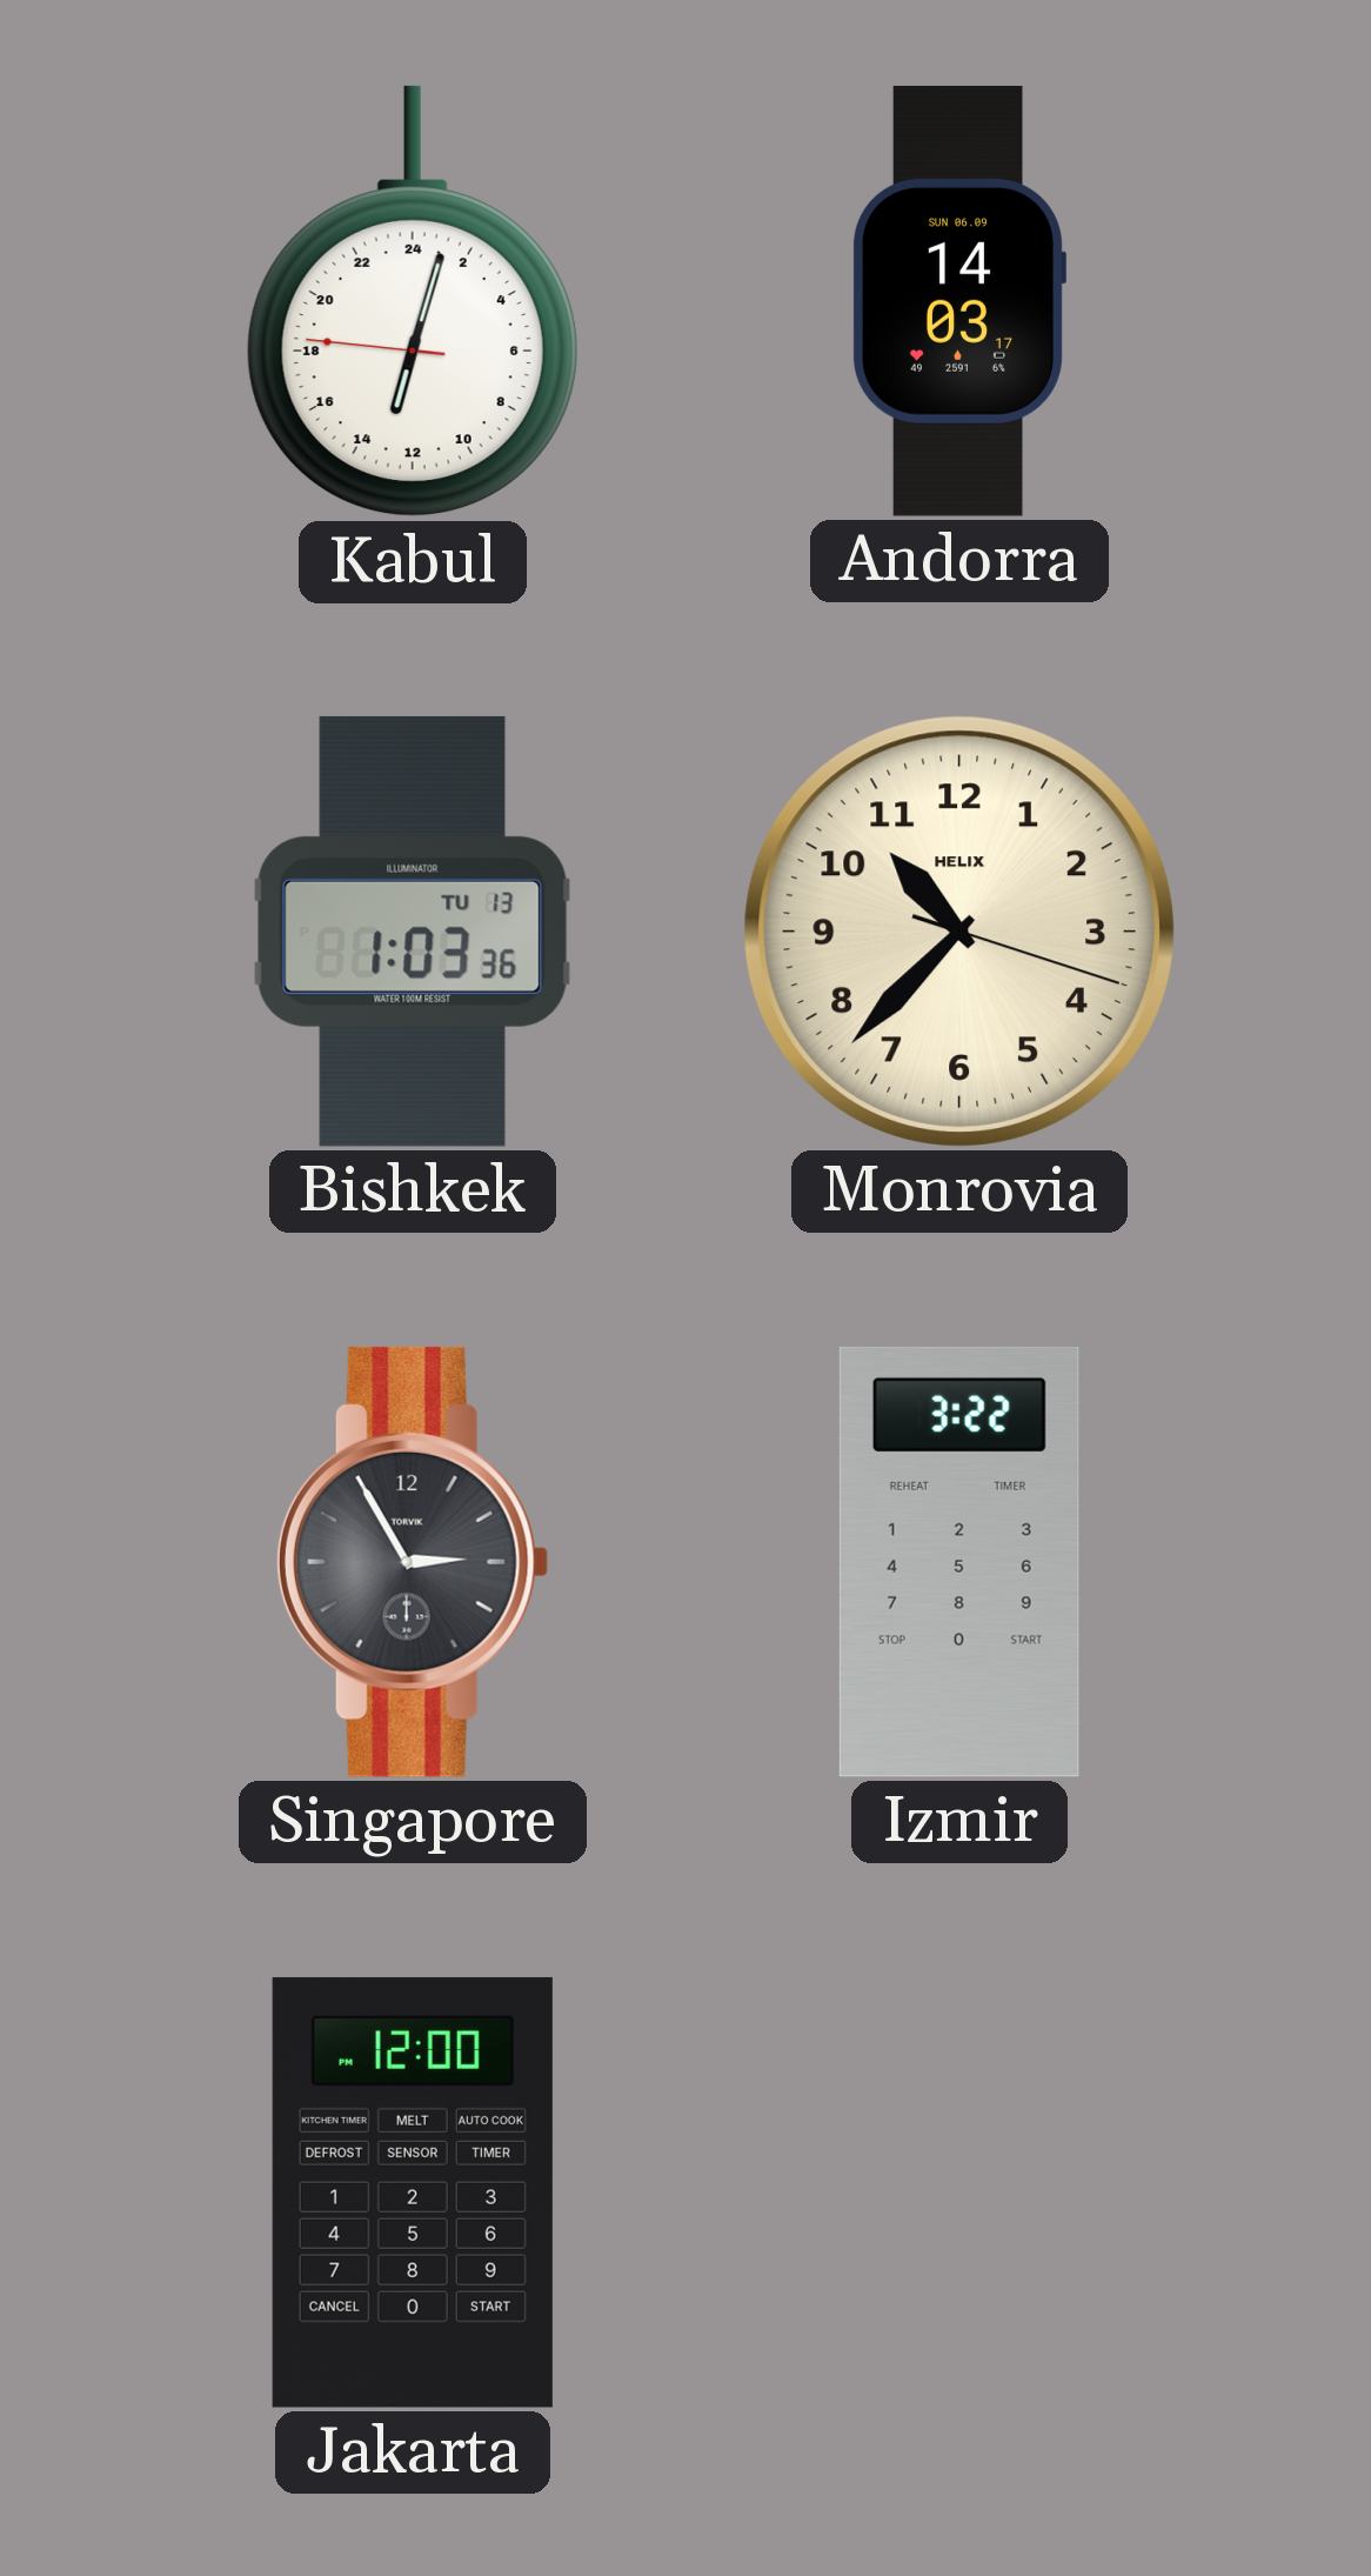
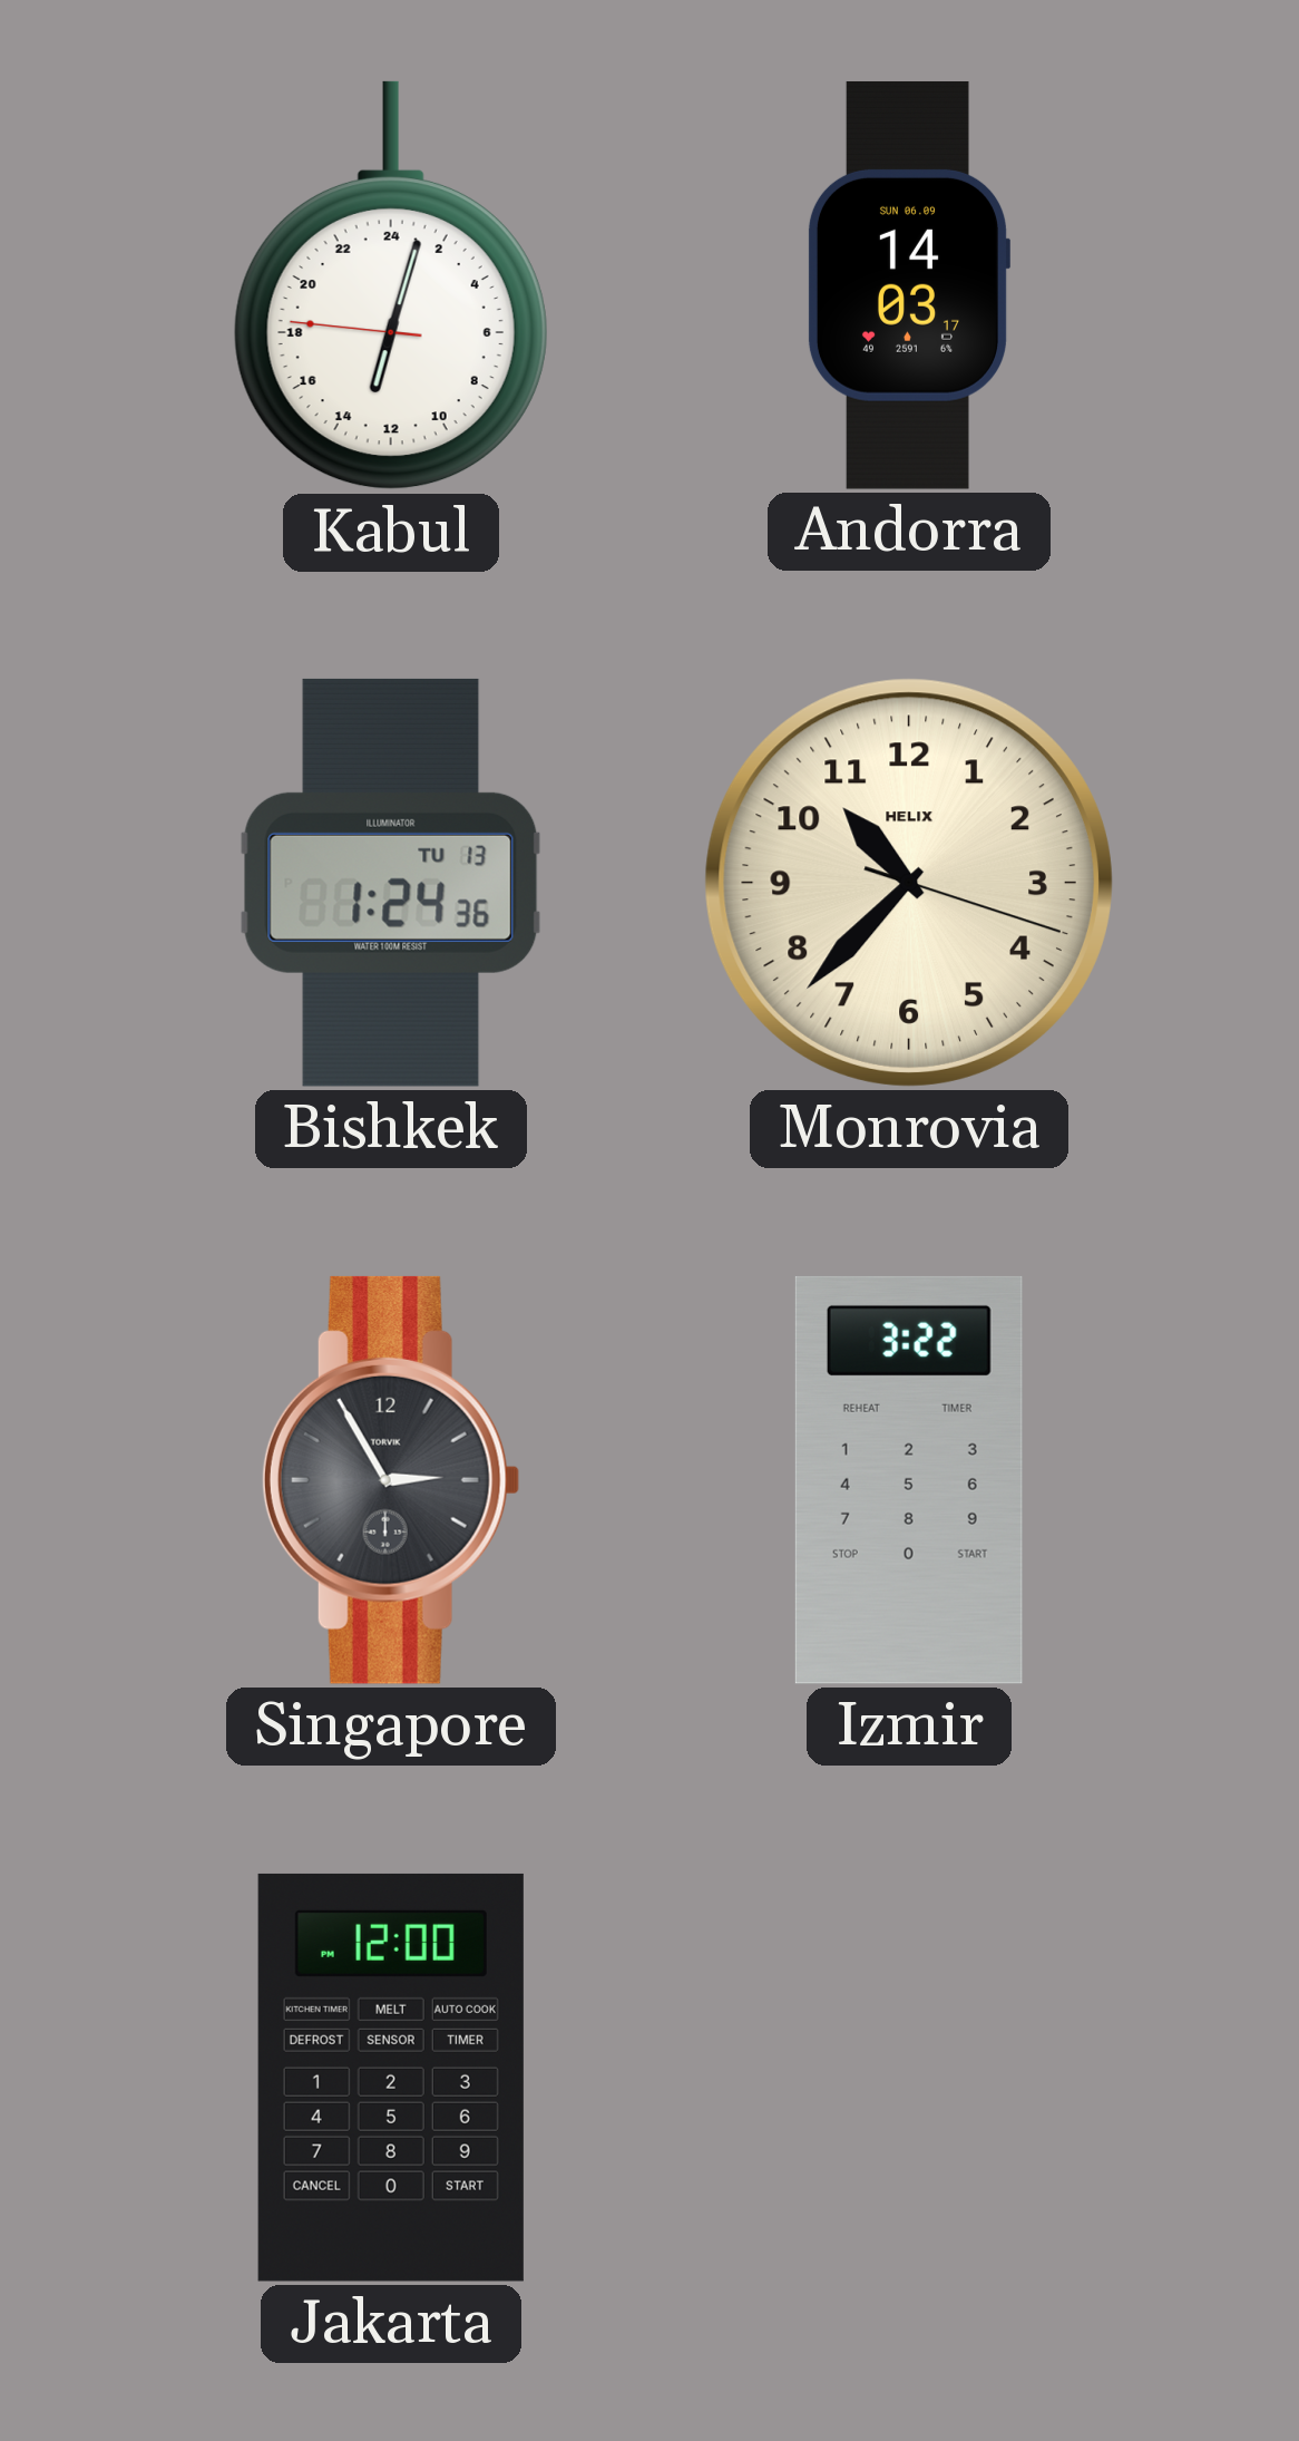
Bishkek: 1:03 -> 1:24 (391, 883)
